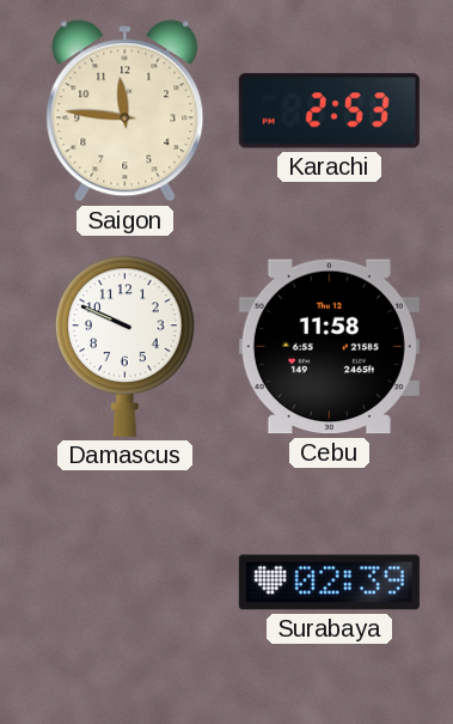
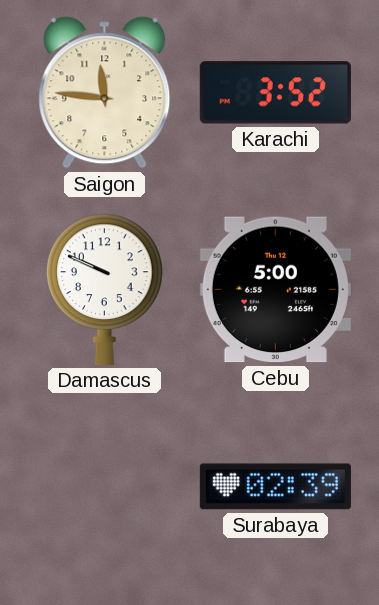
Karachi: 2:53 -> 3:52 (275, 93)
Cebu: 11:58 -> 5:00 (275, 290)
